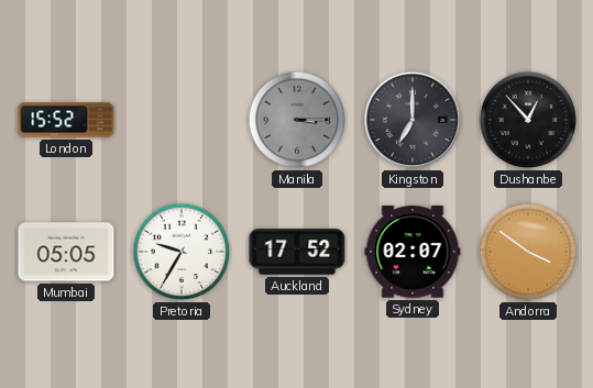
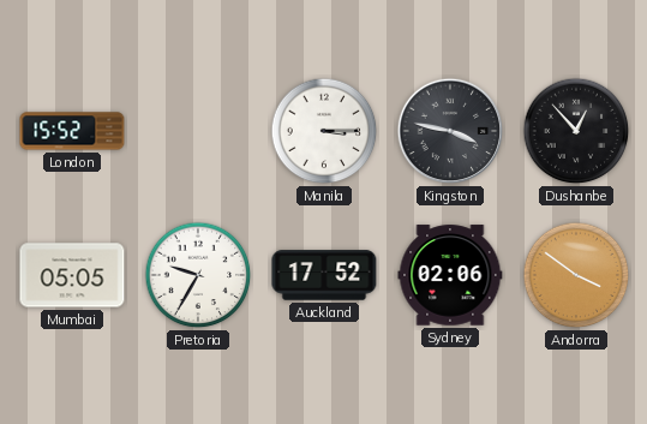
Manila dial: grey -> white (324, 131)
Kingston: 7:00 -> 3:47 (450, 131)
Sydney: 02:07 -> 02:06 (450, 275)
